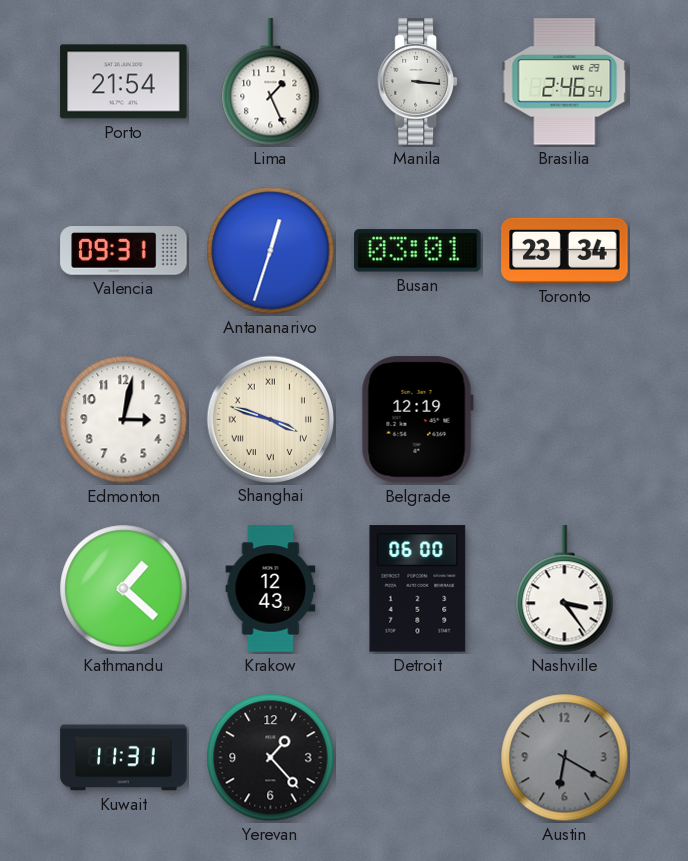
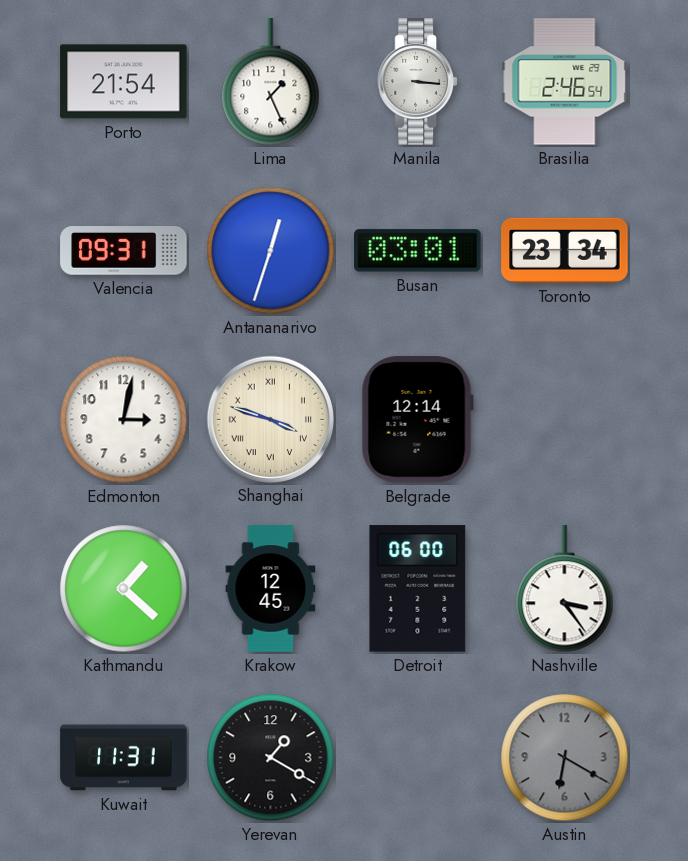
Belgrade: 12:19 -> 12:14 (417, 420)
Krakow: 12:43 -> 12:45 (271, 589)
Yerevan: 1:23 -> 1:20 (271, 758)
